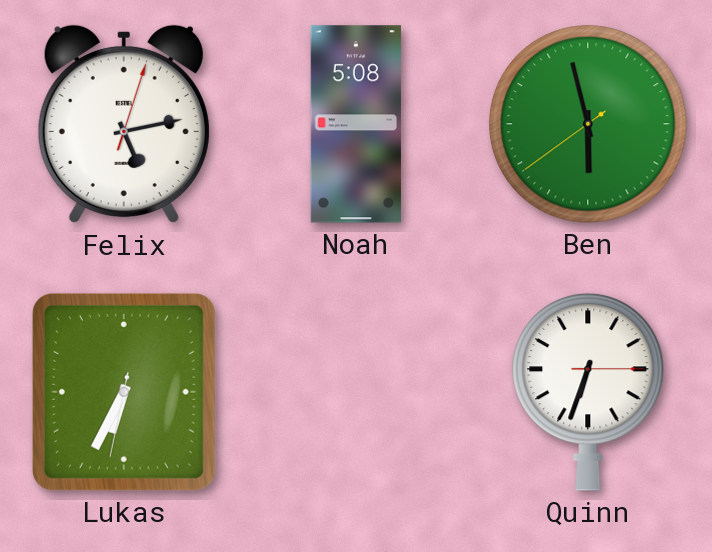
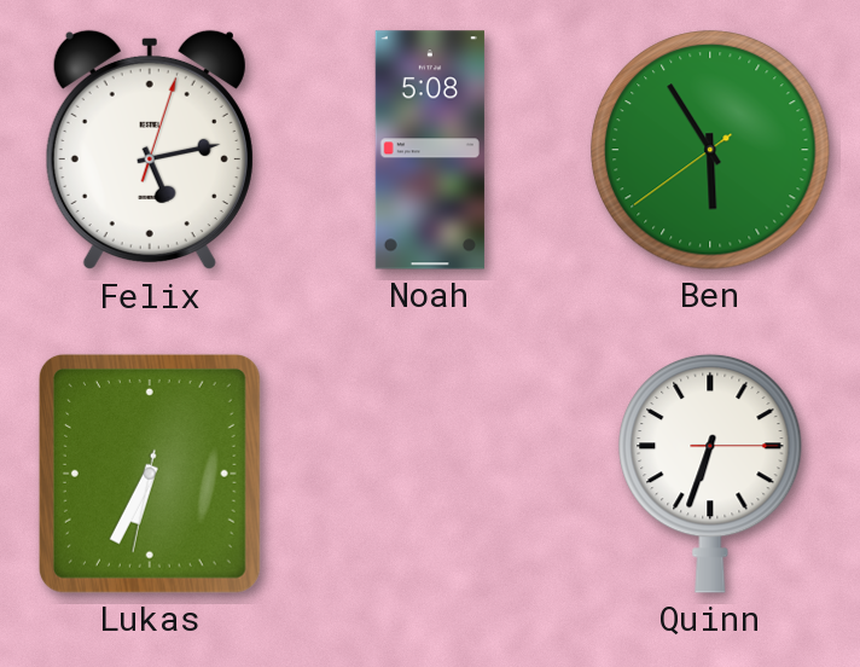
Ben: 5:57 -> 5:54 (710, 150)
